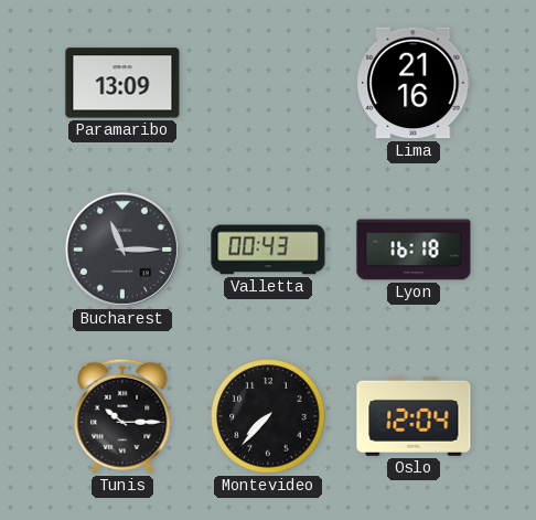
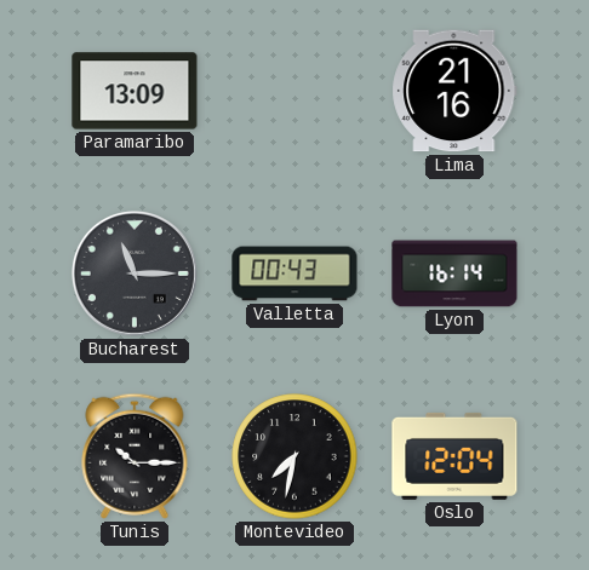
Lyon: 16:18 -> 16:14 (454, 274)
Montevideo: 7:37 -> 7:32 (294, 456)
